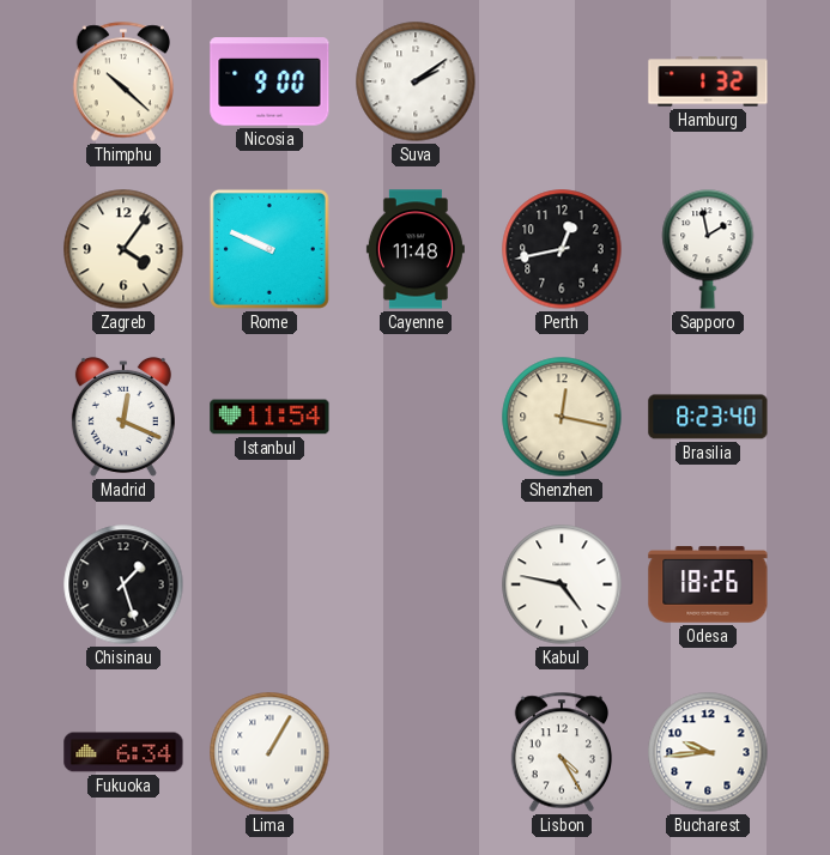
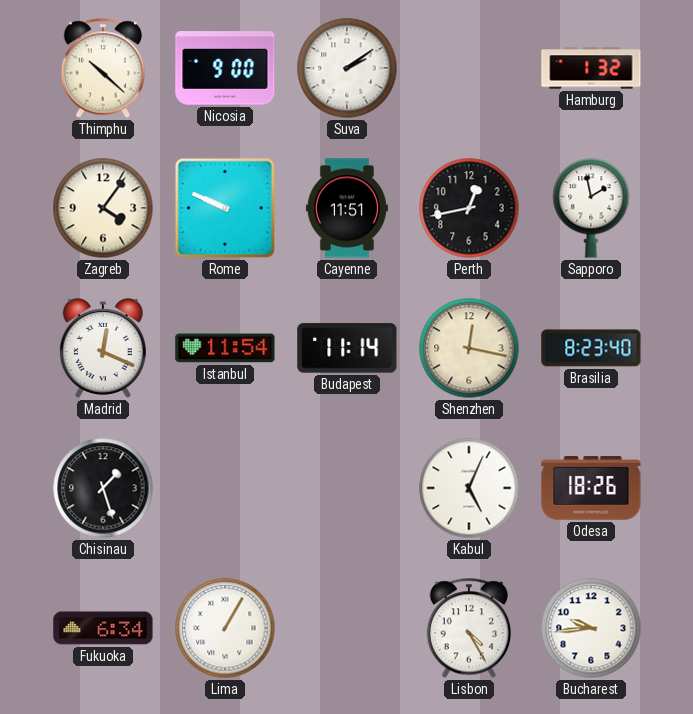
Cayenne: 11:48 -> 11:51 (347, 208)
Budapest: none -> 11:14 (347, 348)
Kabul: 4:47 -> 5:04 (469, 488)
